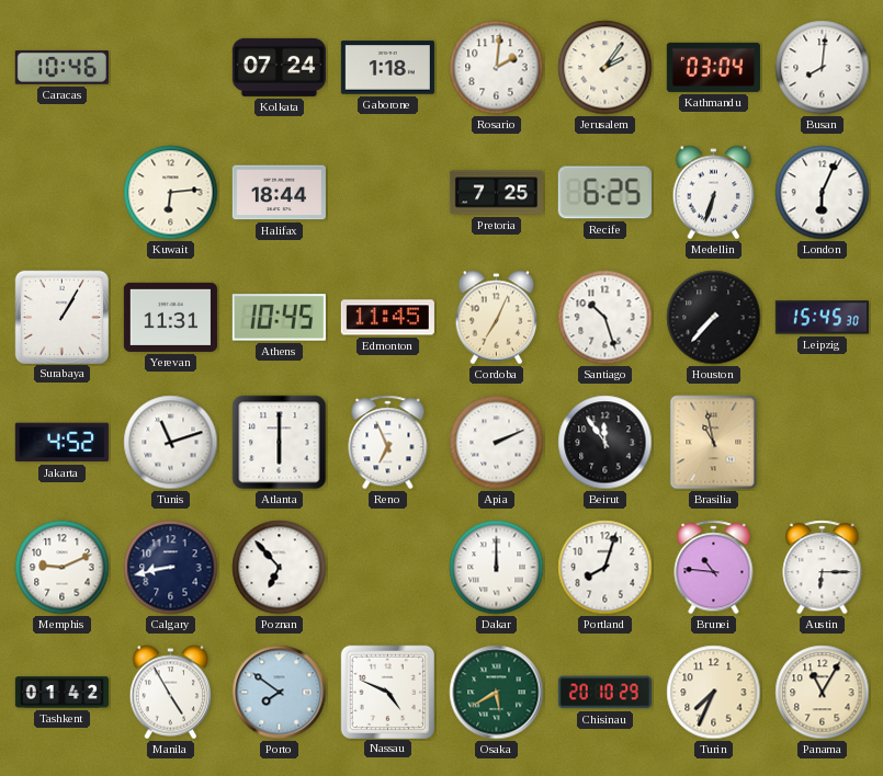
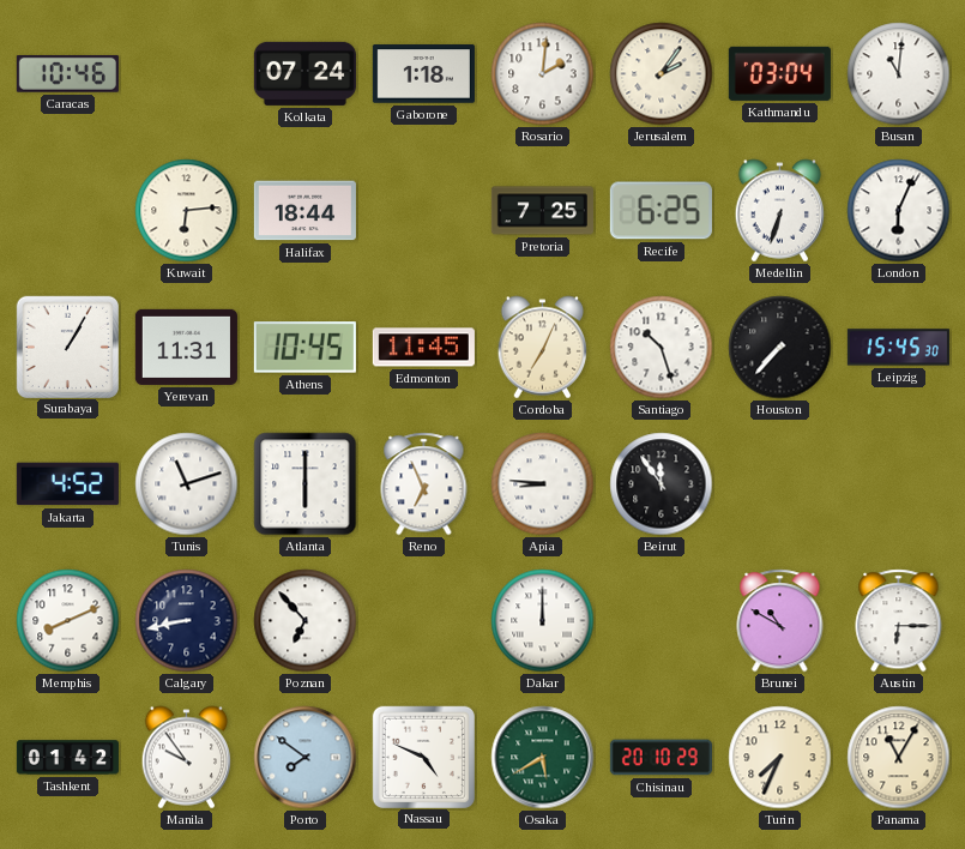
Busan: 8:01 -> 11:01 (899, 74)
Apia: 2:11 -> 8:46 (543, 484)
Brasilia: 10:58 -> none (714, 443)
Memphis: 9:11 -> 8:11 (68, 621)
Portland: 8:03 -> none (605, 568)
Brunei: 10:46 -> 10:50 (780, 621)
Manila: 4:55 -> 9:54 (187, 758)
